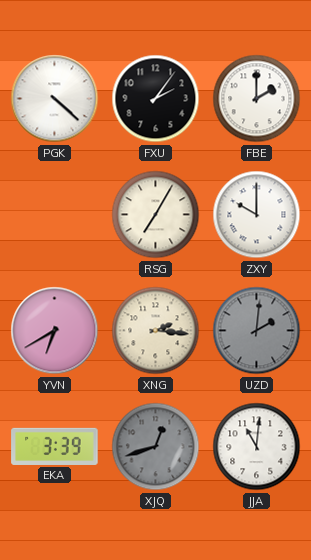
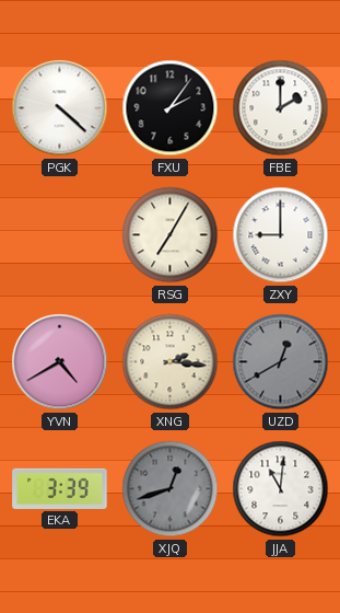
ZXY: 10:00 -> 9:00 (281, 235)
YVN: 6:40 -> 4:40 (60, 362)
UZD: 2:01 -> 12:40 (281, 362)
